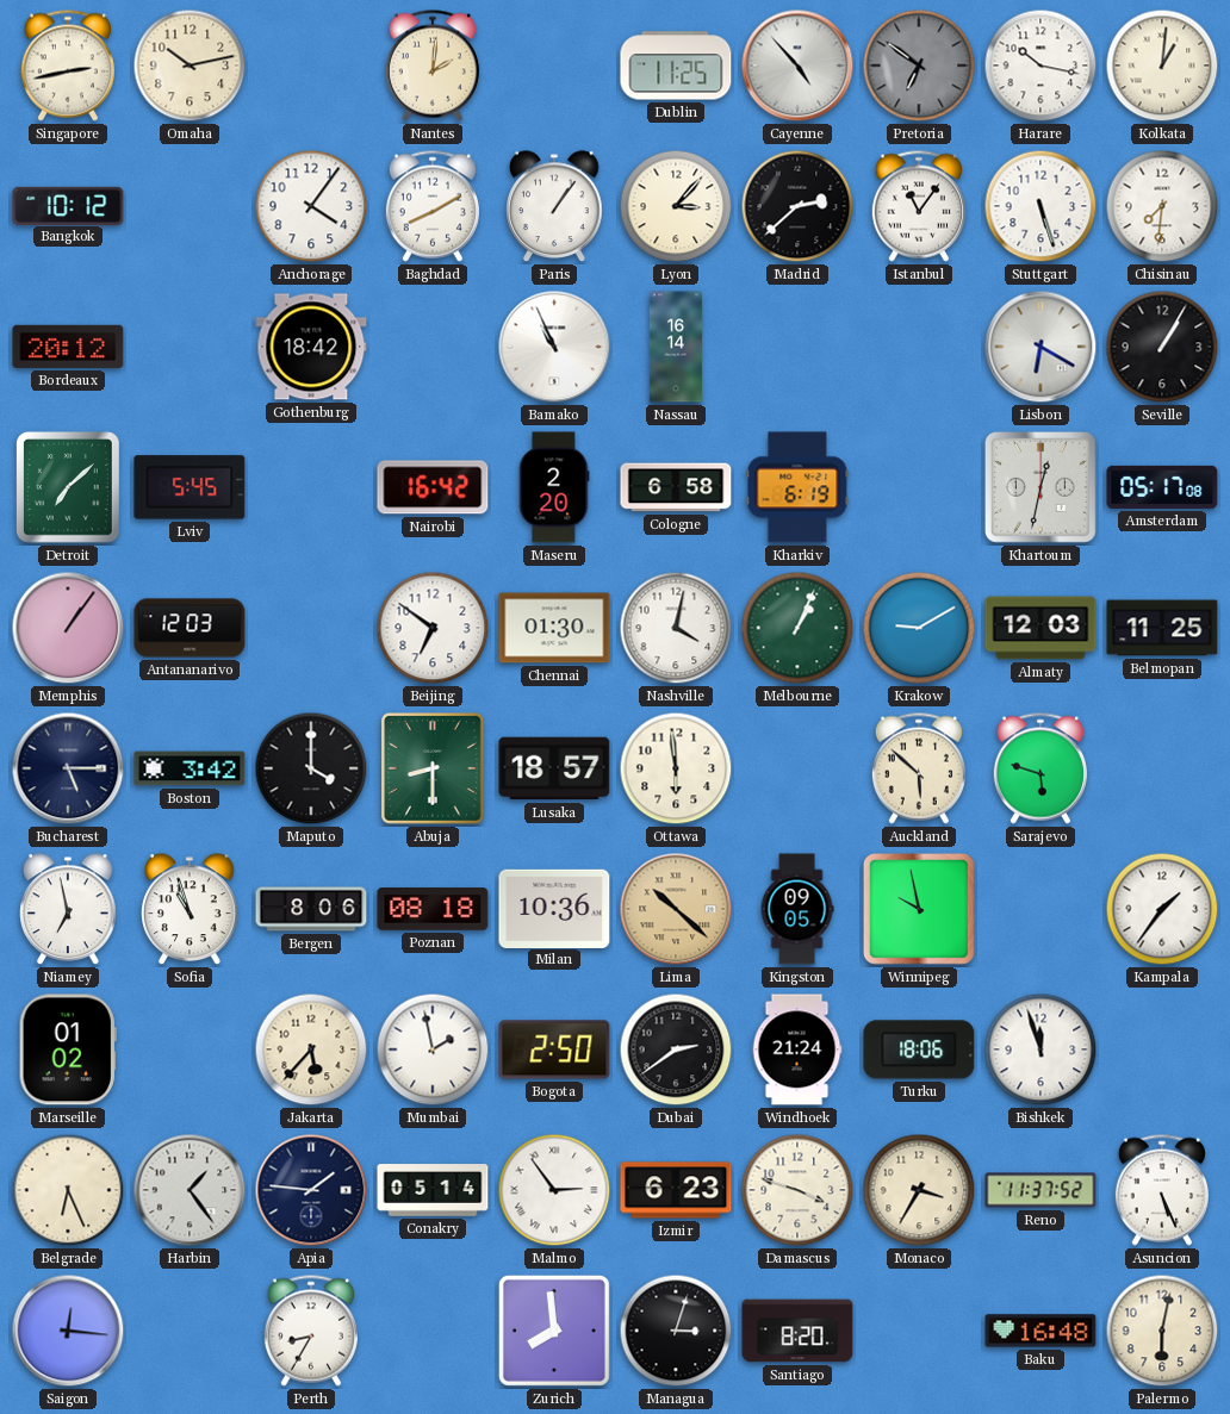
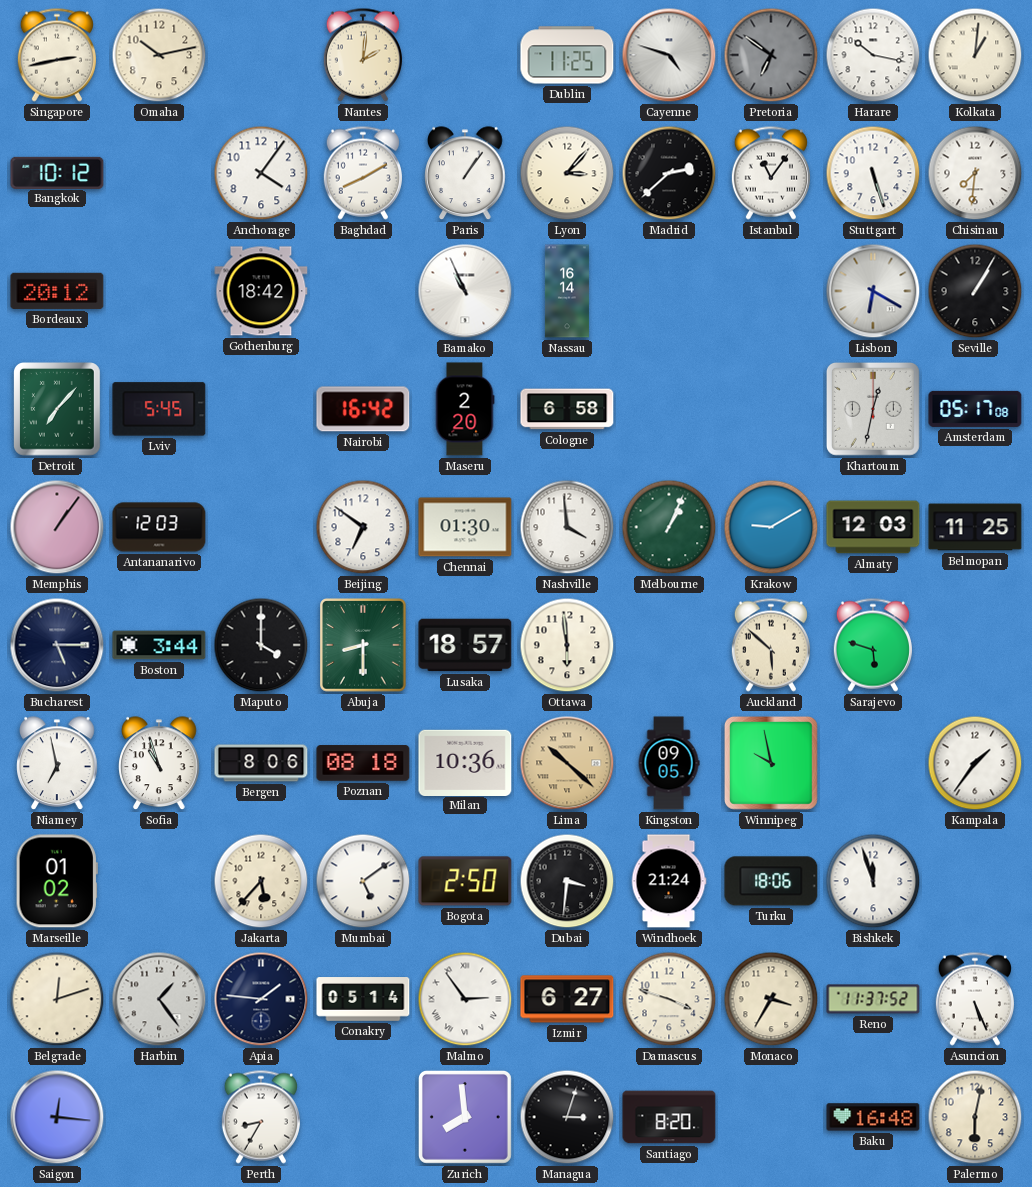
Cayenne: 4:53 -> 4:48 (669, 55)
Detroit: 7:08 -> 7:07 (58, 410)
Kharkiv: 6:19 -> none (797, 487)
Nashville: 4:02 -> 3:59 (567, 527)
Boston: 3:42 -> 3:44 (159, 645)
Mumbai: 1:58 -> 5:09 (363, 881)
Dubai: 2:39 -> 3:31 (567, 881)
Belgrade: 6:26 -> 12:12 (57, 999)
Izmir: 6:23 -> 6:27 (567, 999)
